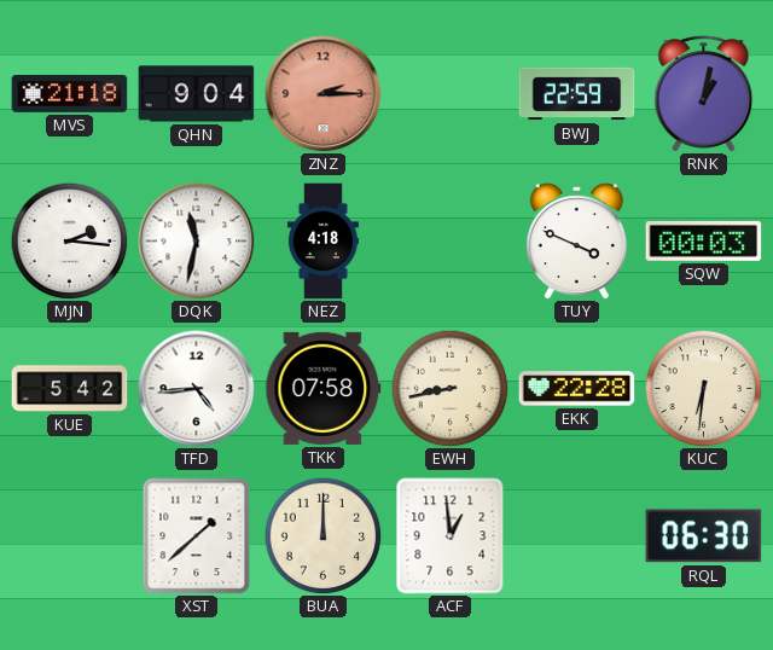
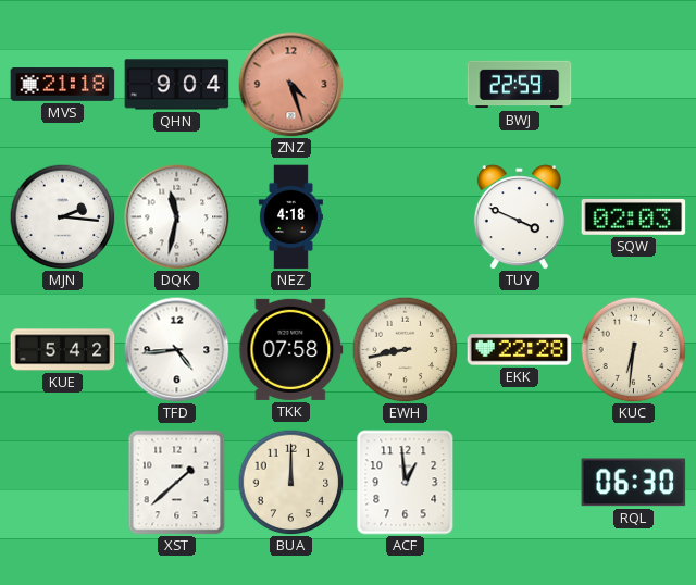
ZNZ: 2:15 -> 4:27 (291, 85)
RNK: 1:02 -> none (704, 94)
SQW: 00:03 -> 02:03 (634, 216)
